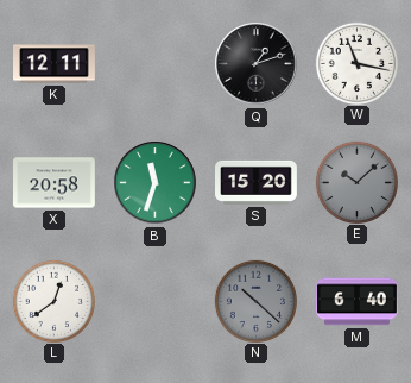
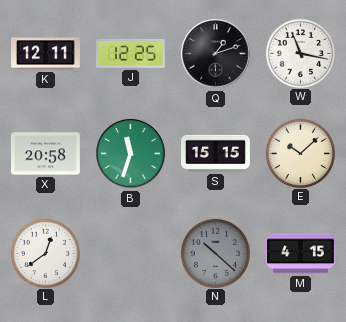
J: none -> 12:25 (131, 54)
S: 15:20 -> 15:15 (216, 153)
E dial: grey -> cream (300, 153)
M: 6:40 -> 4:15 (301, 254)
